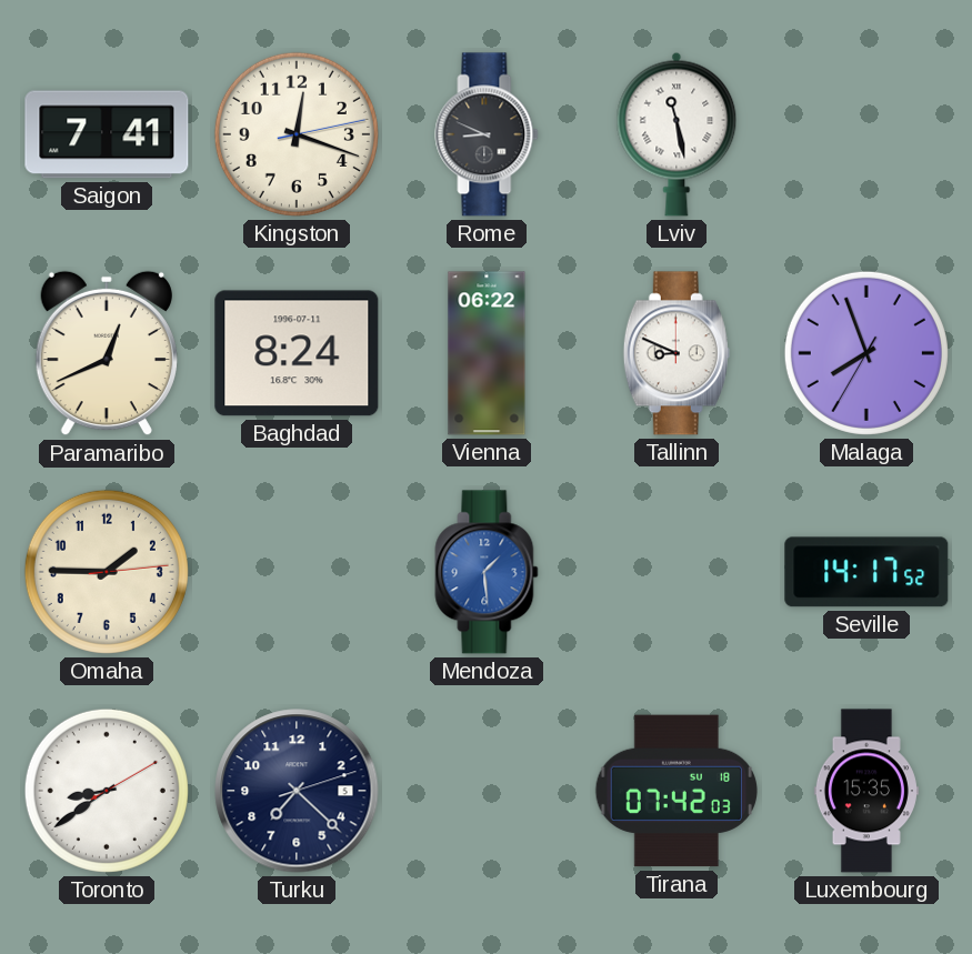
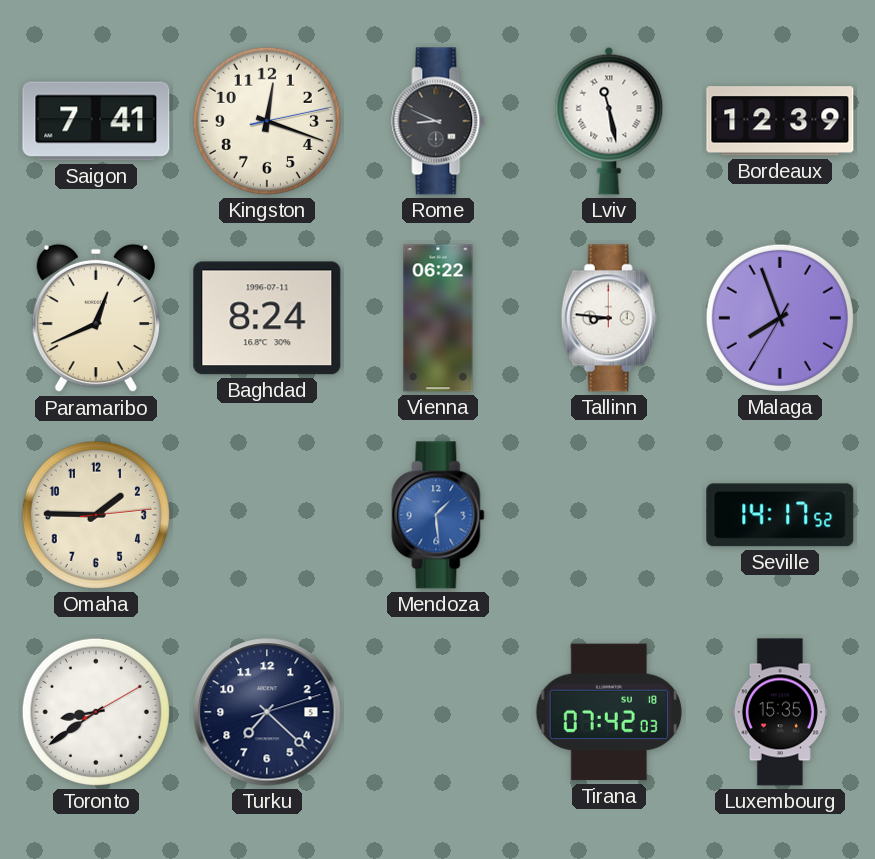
Bordeaux: none -> 12:39 (780, 121)
Tallinn: 8:49 -> 8:46 (609, 318)
